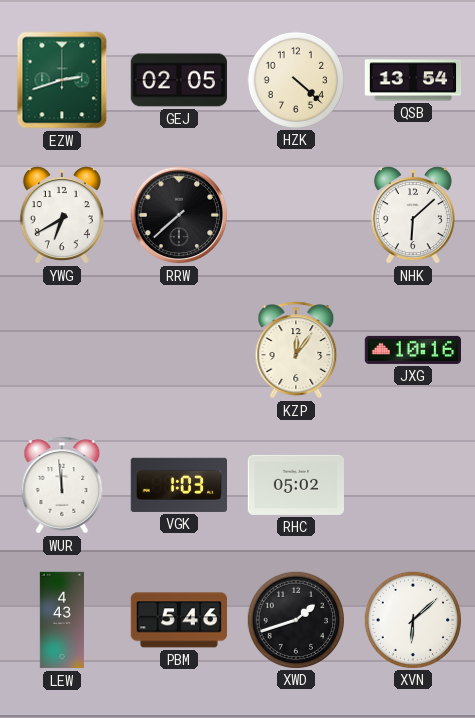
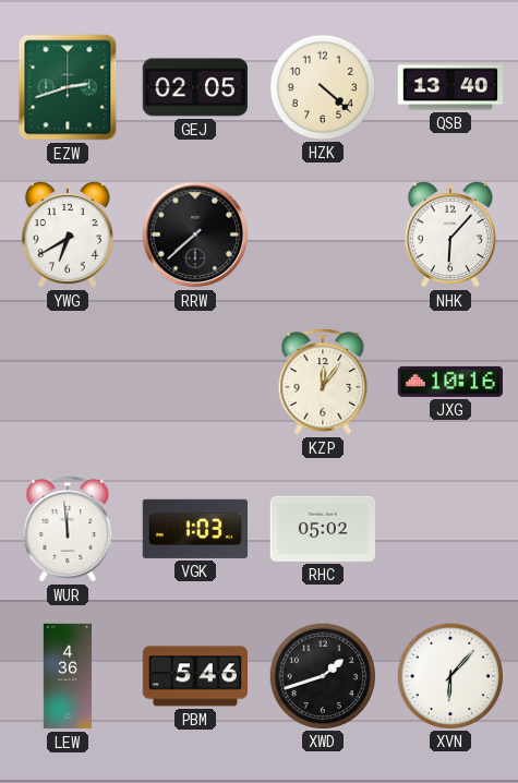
QSB: 13:54 -> 13:40 (450, 87)
NHK: 6:08 -> 6:07 (450, 234)
LEW: 4:43 -> 4:36 (67, 676)
XVN: 6:08 -> 6:07 (449, 675)
